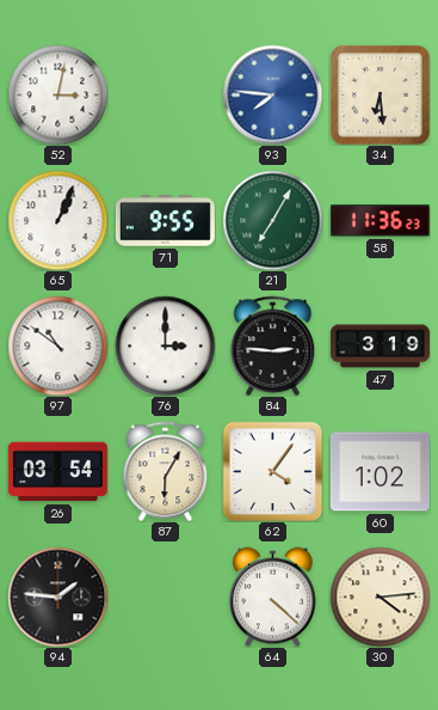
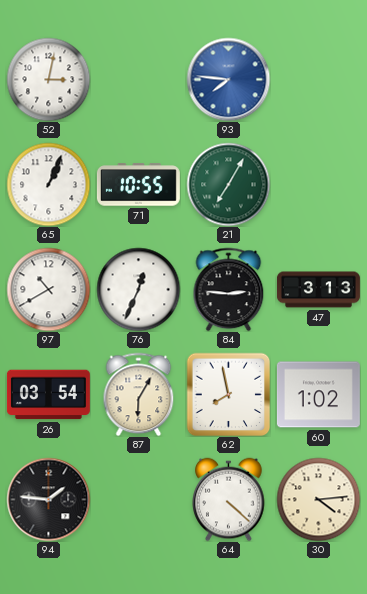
34: 6:29 -> none (380, 94)
71: 9:55 -> 10:55 (138, 185)
58: 11:36 -> none (380, 221)
97: 10:51 -> 10:40 (48, 289)
76: 3:00 -> 12:34 (138, 289)
47: 3:19 -> 3:13 (318, 290)
62: 4:06 -> 7:58 (228, 394)
